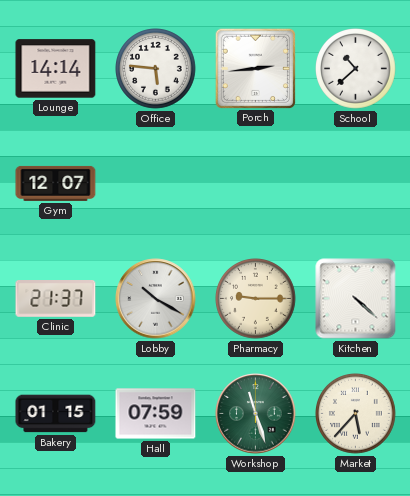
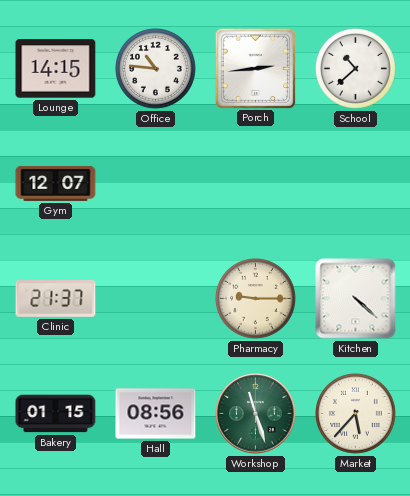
Lounge: 14:14 -> 14:15 (56, 69)
Office: 5:46 -> 10:46 (156, 69)
Lobby: 10:20 -> none (156, 299)
Hall: 07:59 -> 08:56 (156, 414)
